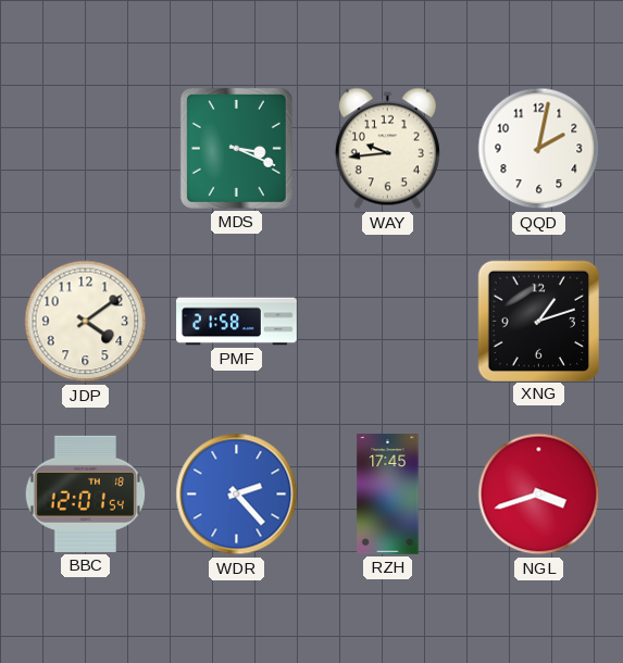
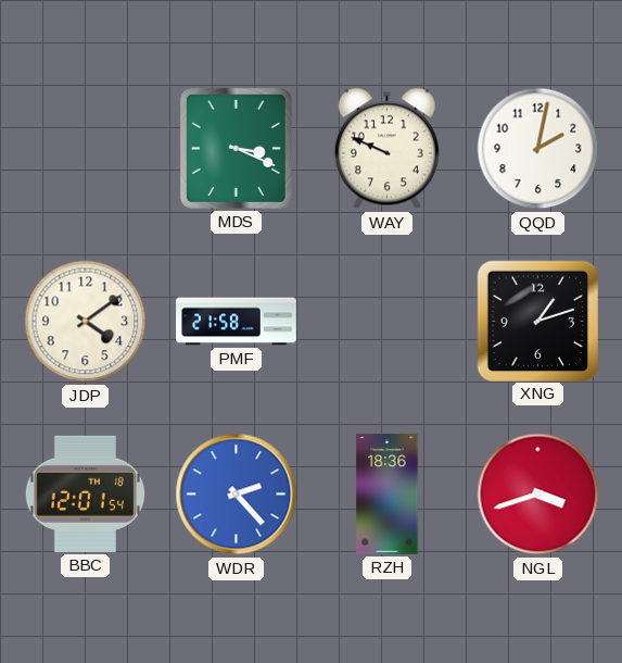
WAY: 9:44 -> 9:49 (386, 149)
RZH: 17:45 -> 18:36 (388, 495)
